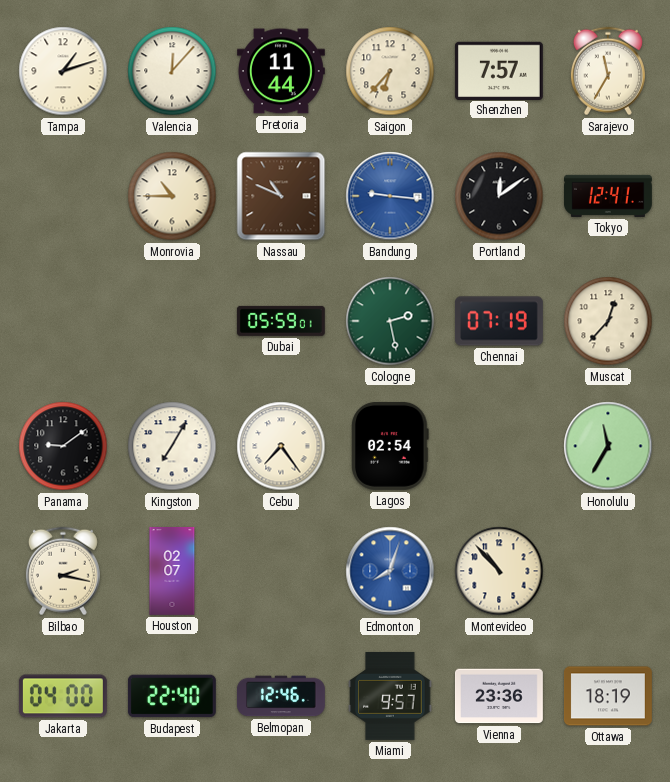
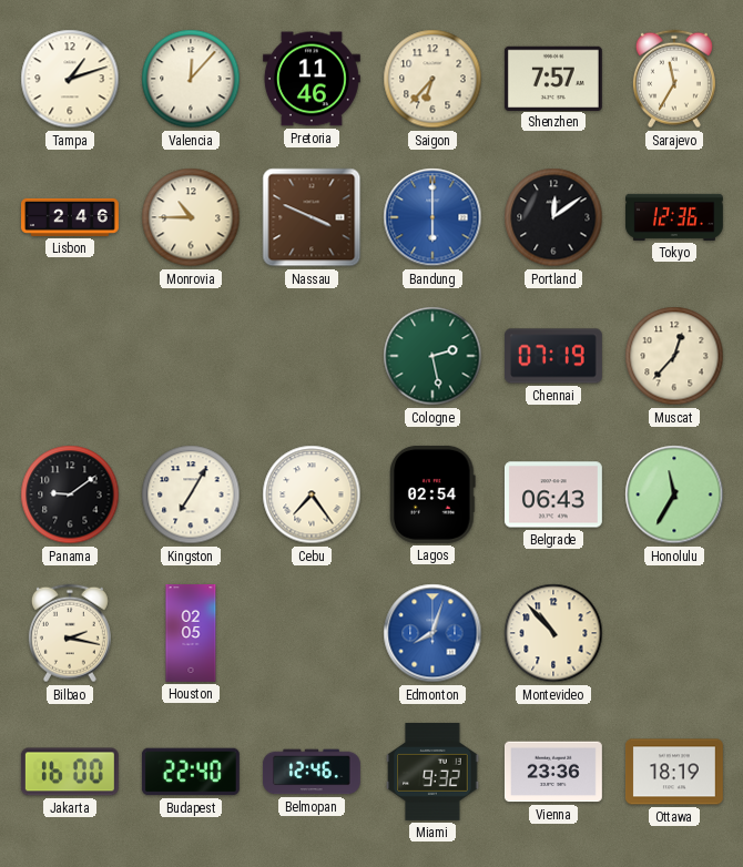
Pretoria: 11:44 -> 11:46 (312, 79)
Lisbon: none -> 2:46 (71, 217)
Nassau: 10:49 -> 3:49 (312, 217)
Bandung: 9:16 -> 6:00 (432, 217)
Tokyo: 12:41 -> 12:36 (675, 217)
Dubai: 05:59 -> none (281, 321)
Belgrade: none -> 06:43 (553, 494)
Houston: 02:07 -> 02:05 (191, 634)
Jakarta: 04:00 -> 16:00 (70, 772)
Miami: 9:57 -> 9:32 (432, 772)
